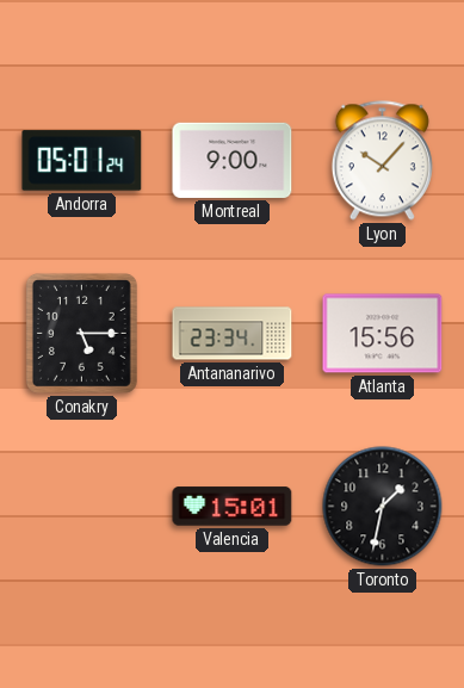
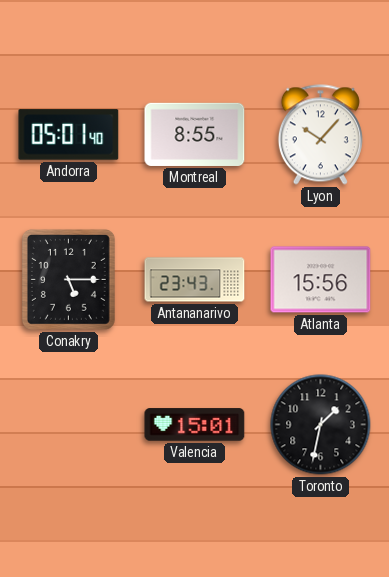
Andorra: 05:01:24 -> 05:01:40 (69, 135)
Montreal: 9:00 -> 8:55 (195, 134)
Antananarivo: 23:34 -> 23:43 (195, 280)
